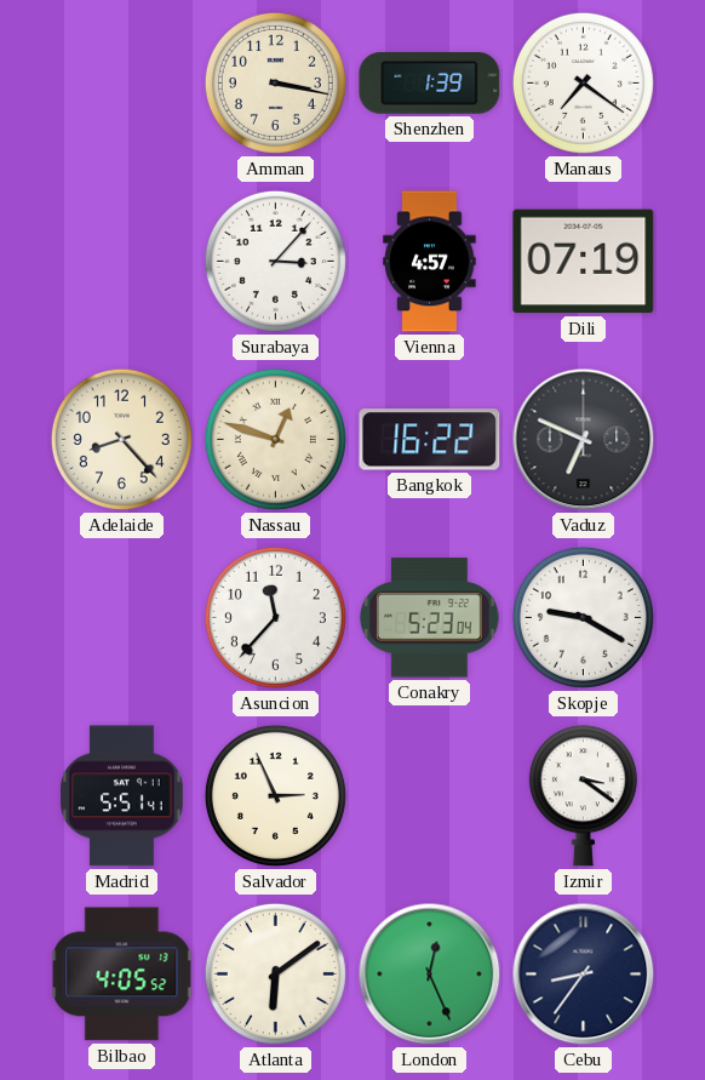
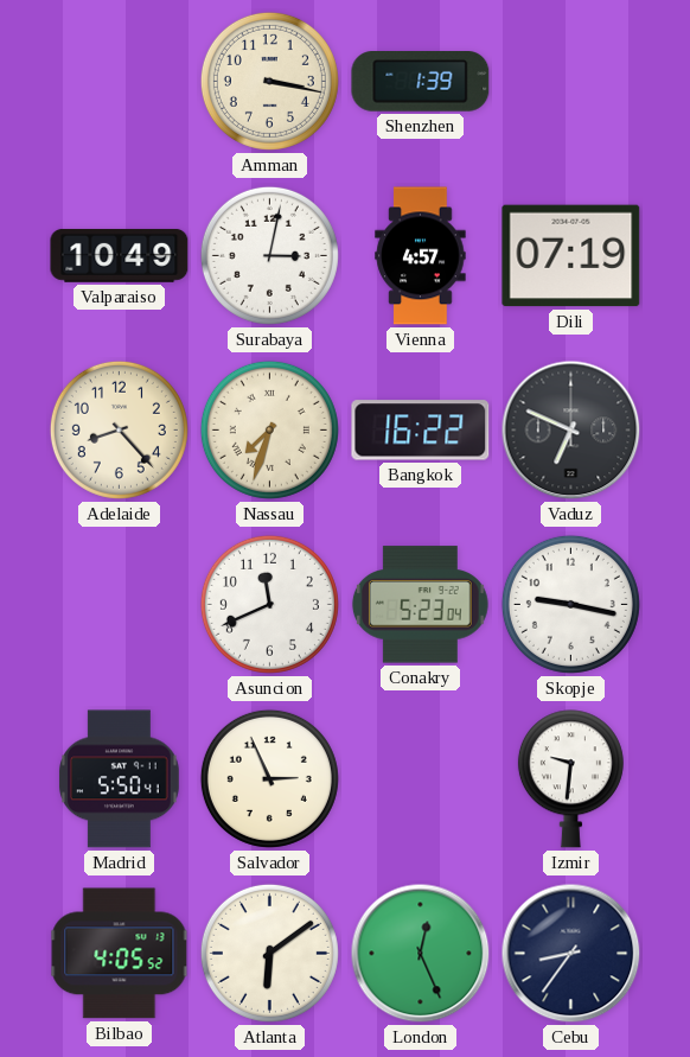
Manaus: 7:21 -> none (583, 82)
Valparaiso: none -> 10:49 (120, 255)
Surabaya: 3:07 -> 3:02 (269, 255)
Nassau: 12:48 -> 7:33 (269, 429)
Asuncion: 11:37 -> 11:41 (269, 604)
Skopje: 9:20 -> 9:17 (570, 604)
Madrid: 5:51 -> 5:50 (119, 779)
Izmir: 3:21 -> 9:31 (570, 779)
